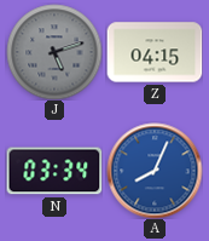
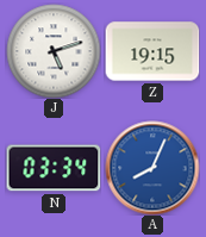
J dial: grey -> white (54, 51)
Z: 04:15 -> 19:15 (152, 51)
